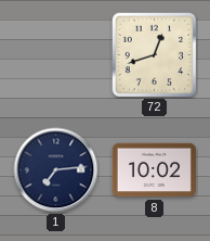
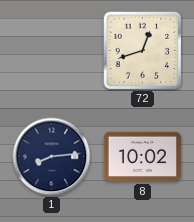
1: 7:14 -> 8:14 (52, 157)
